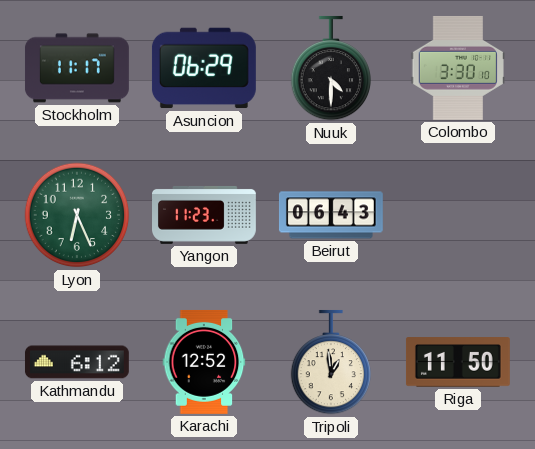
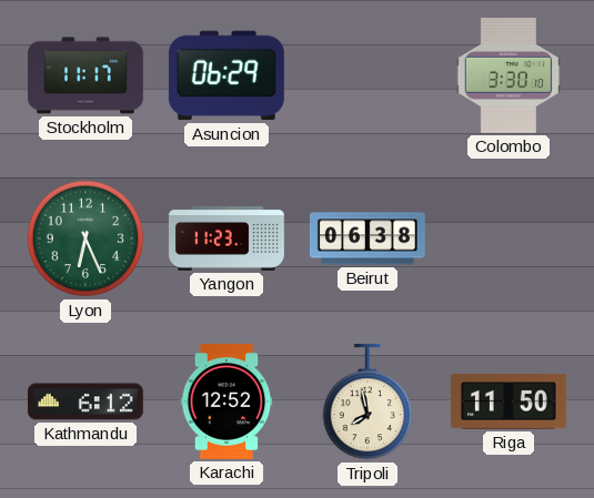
Nuuk: 4:30 -> none (331, 68)
Beirut: 06:43 -> 06:38 (368, 238)
Tripoli: 12:59 -> 7:58 (368, 402)
